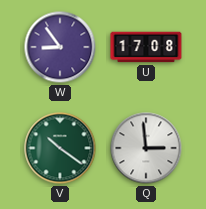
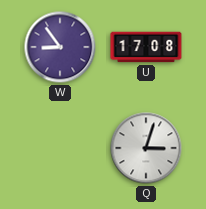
V: 10:21 -> none (60, 148)
Q: 2:59 -> 3:03 (146, 148)
